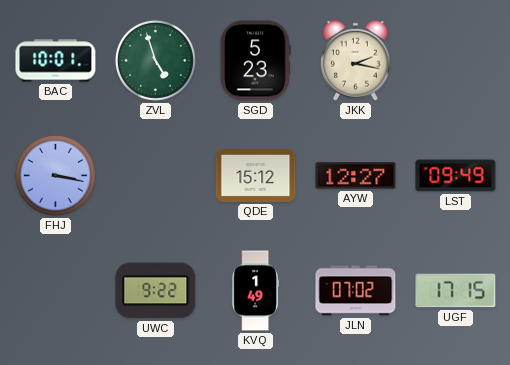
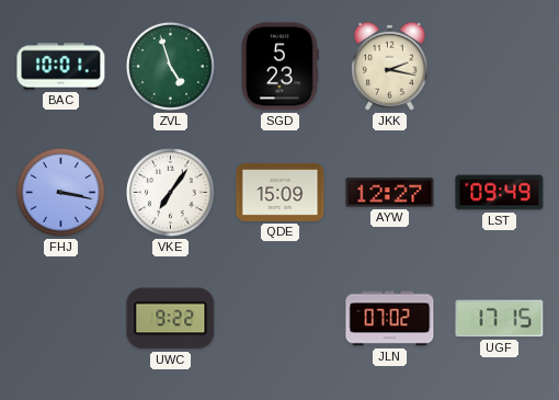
VKE: none -> 7:06 (170, 192)
QDE: 15:12 -> 15:09 (281, 192)
KVQ: 1:49 -> none (256, 291)
